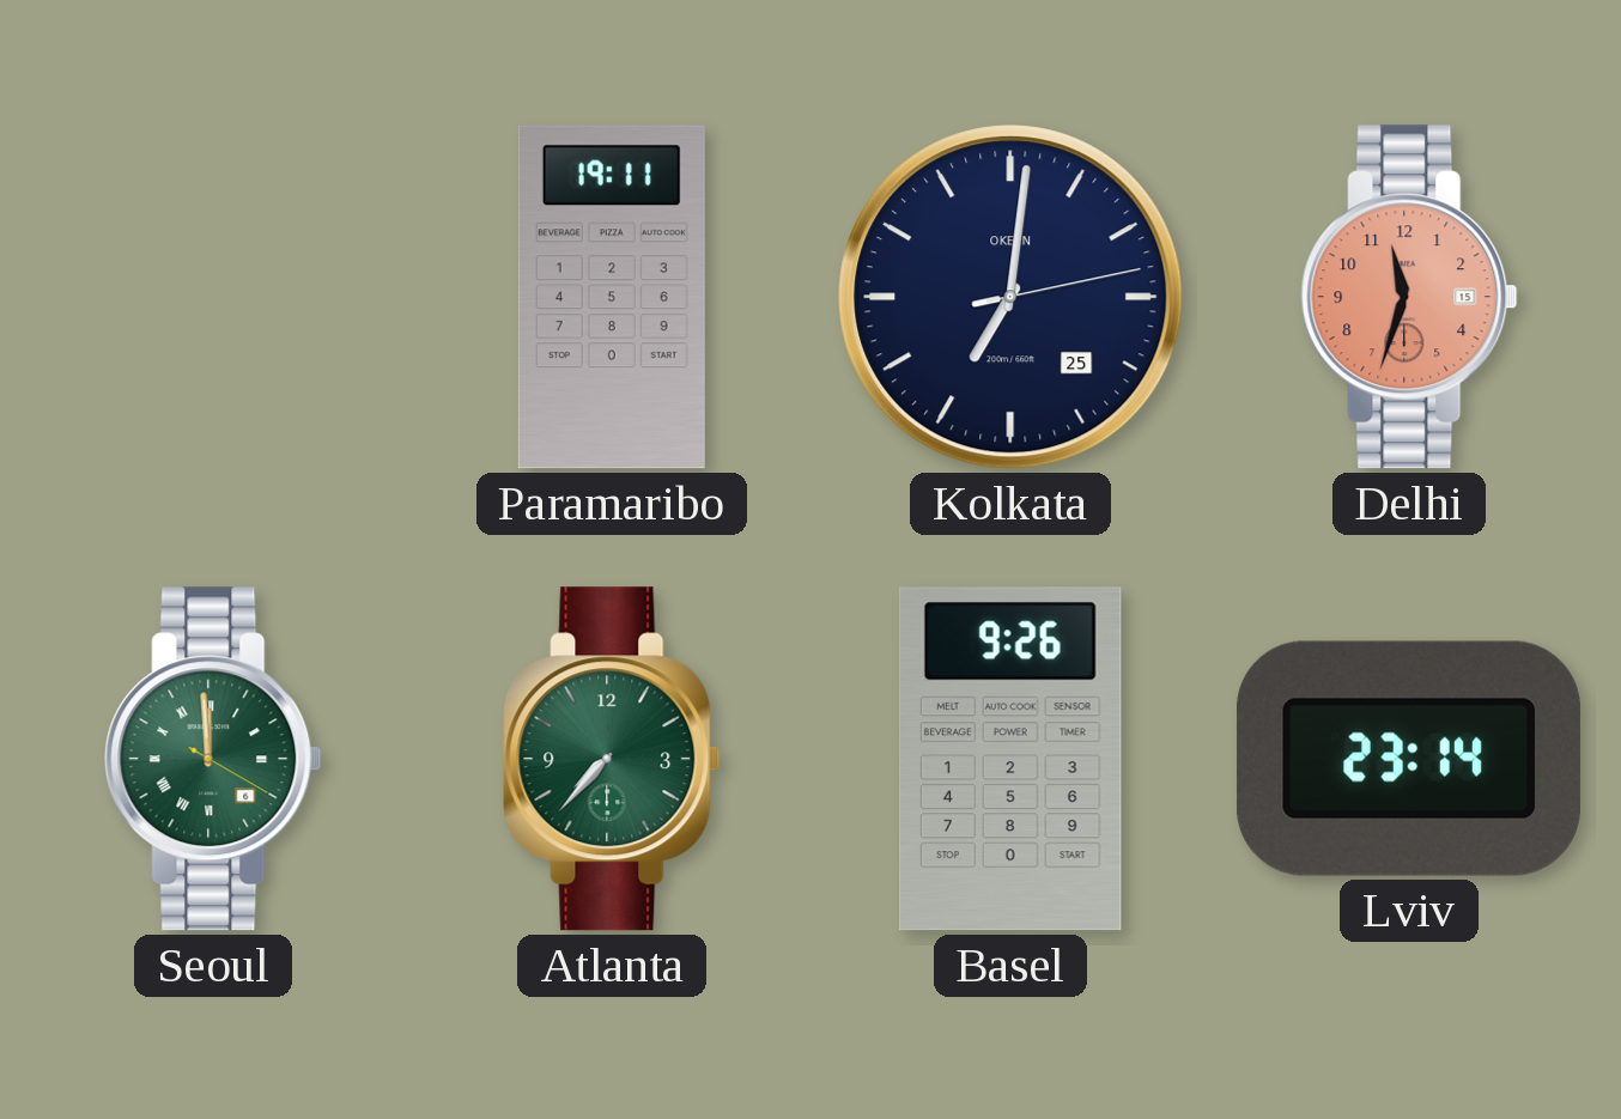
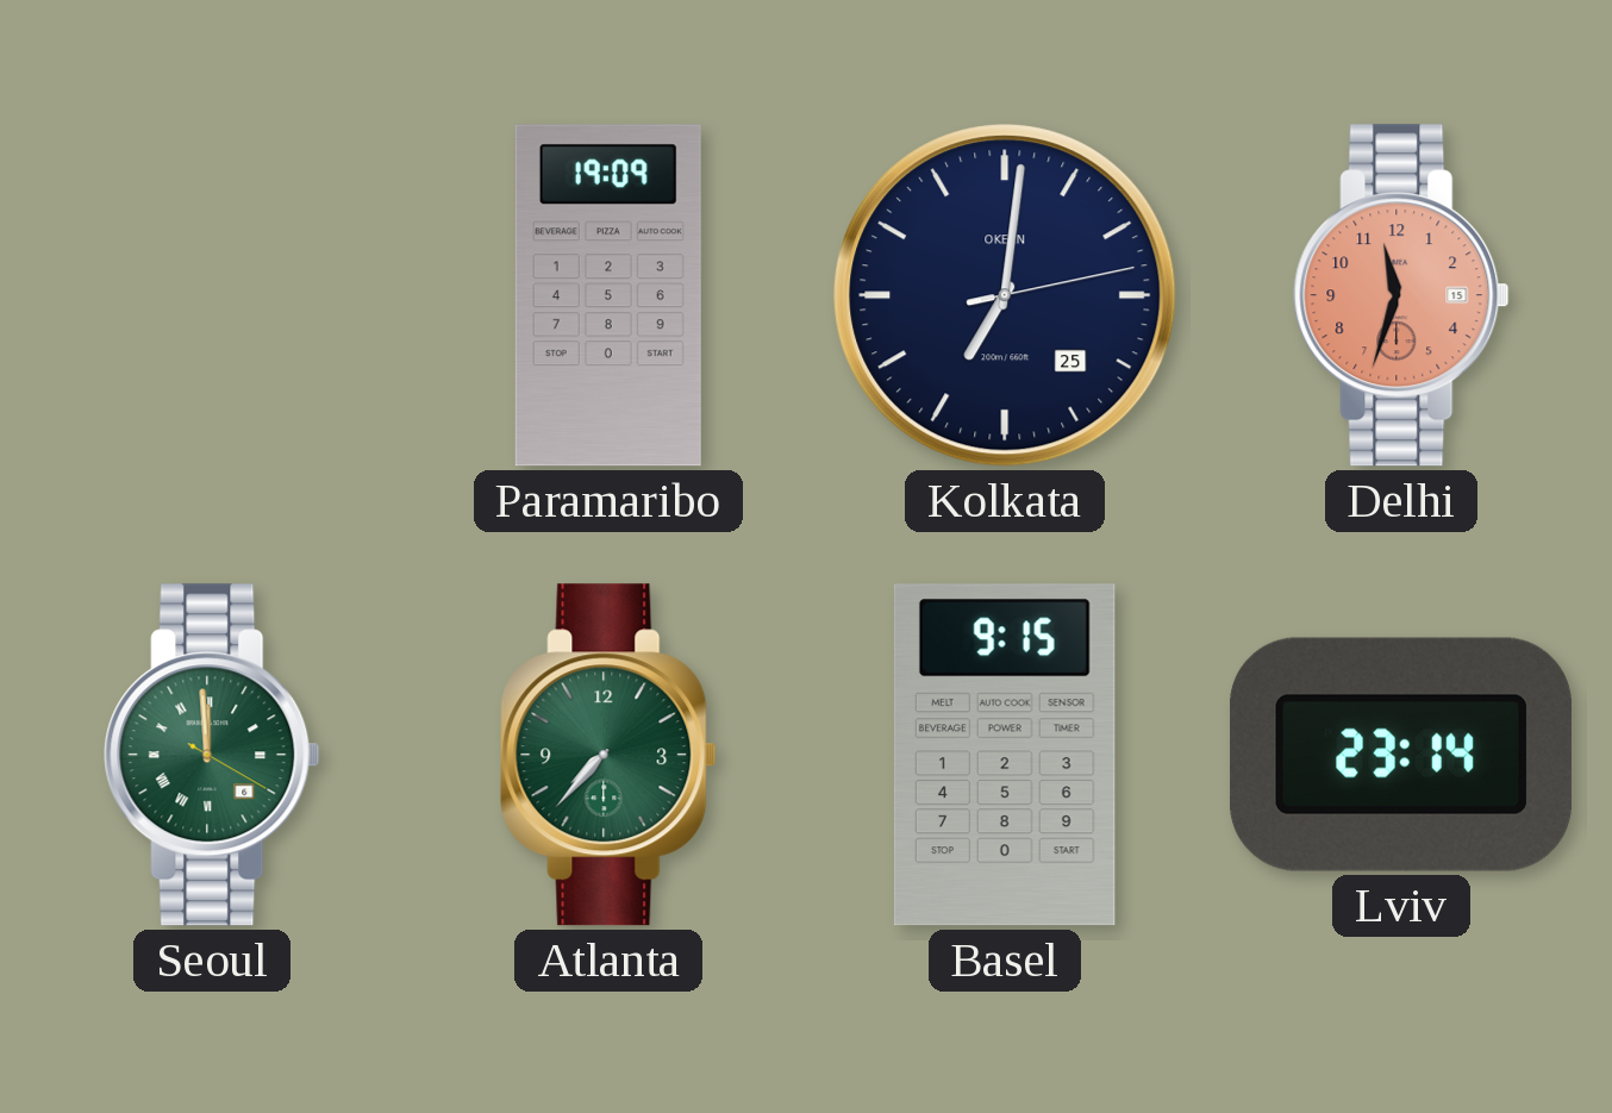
Paramaribo: 19:11 -> 19:09 (608, 295)
Basel: 9:26 -> 9:15 (1005, 755)
